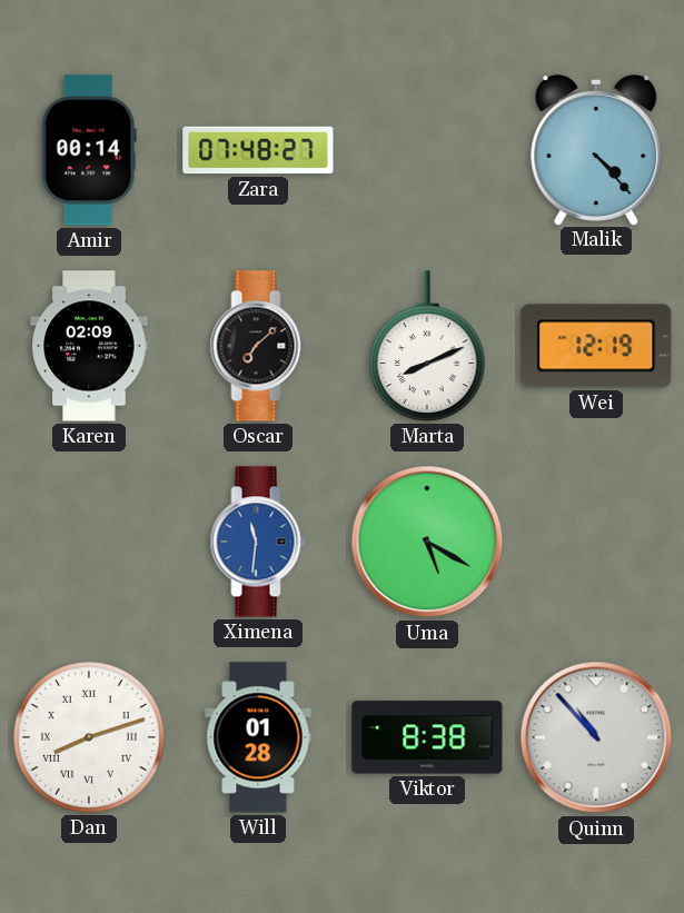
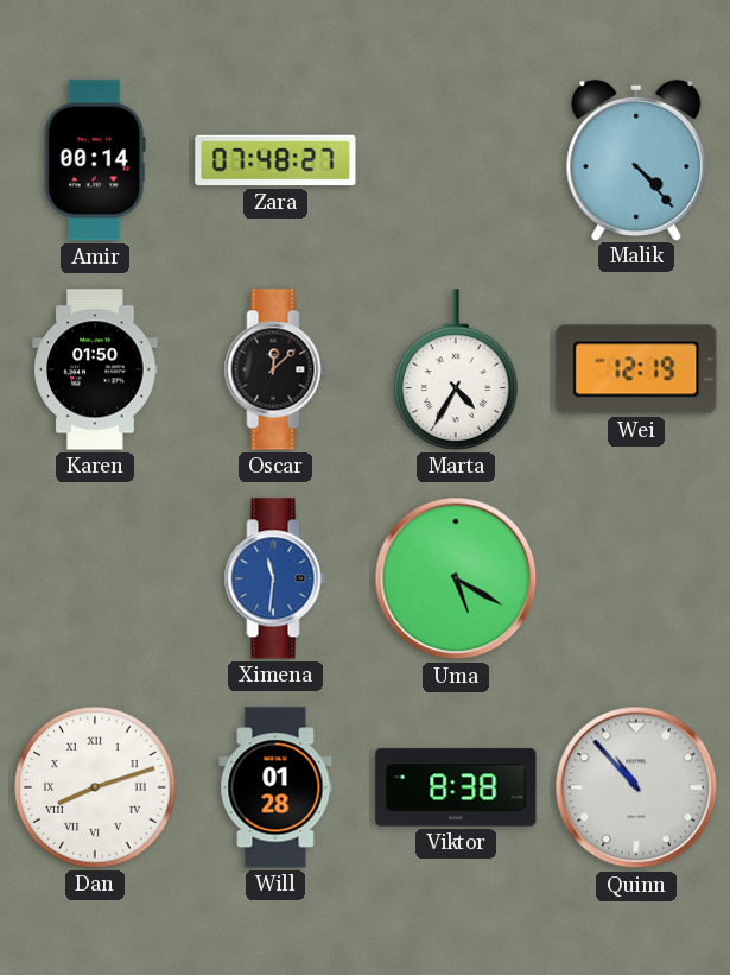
Karen: 02:09 -> 01:50 (95, 369)
Oscar: 7:08 -> 12:08 (275, 369)
Marta: 8:11 -> 4:35 (457, 369)
